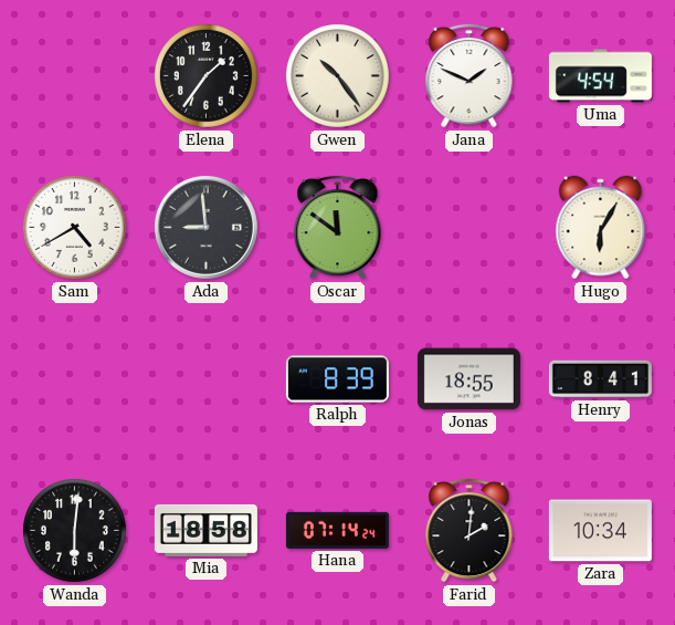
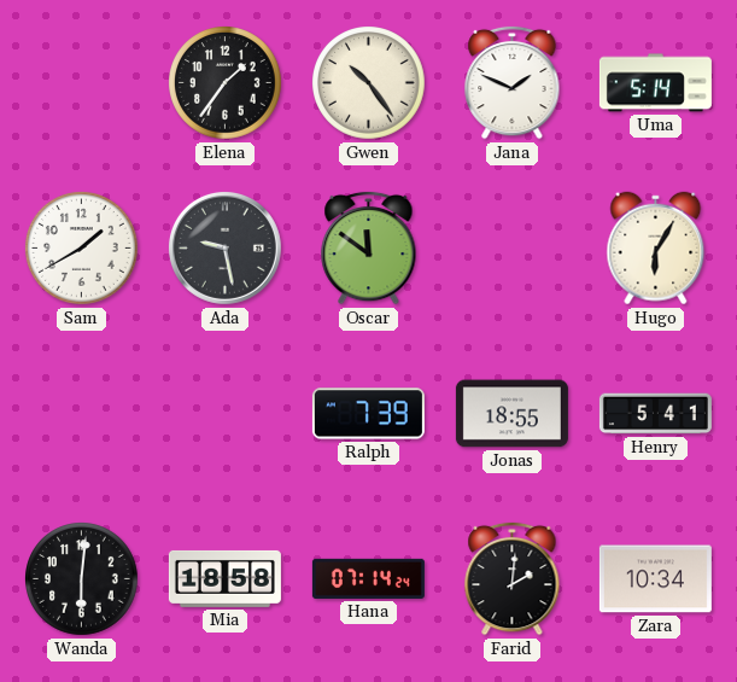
Uma: 4:54 -> 5:14 (655, 83)
Sam: 4:40 -> 1:40 (82, 249)
Ada: 8:59 -> 9:28 (224, 247)
Ralph: 8:39 -> 7:39 (368, 414)
Henry: 8:41 -> 5:41 (655, 414)
